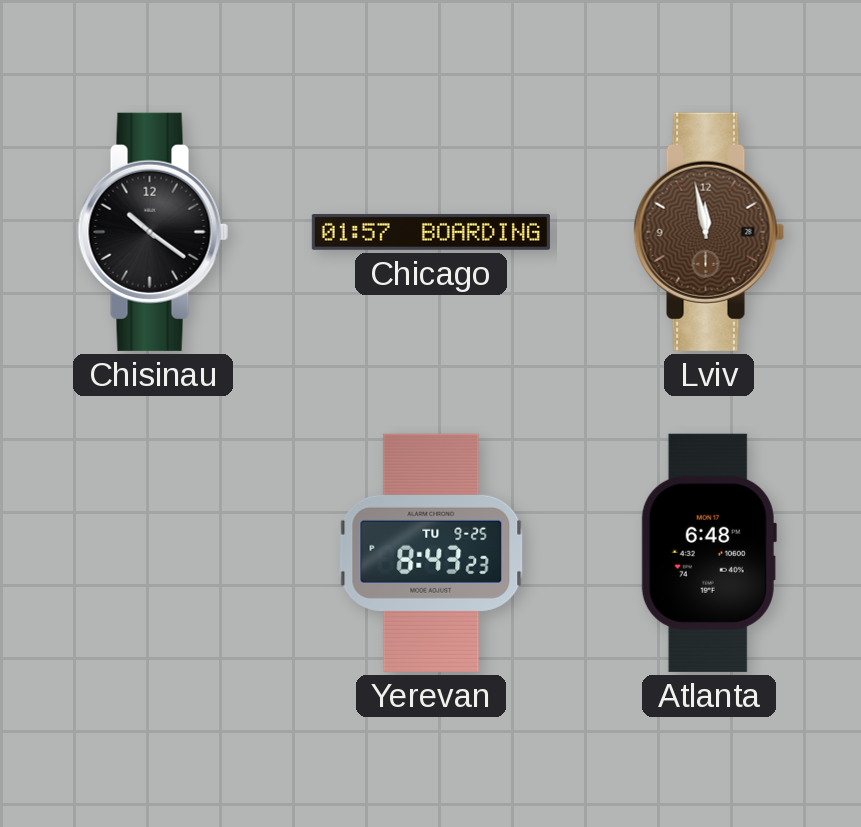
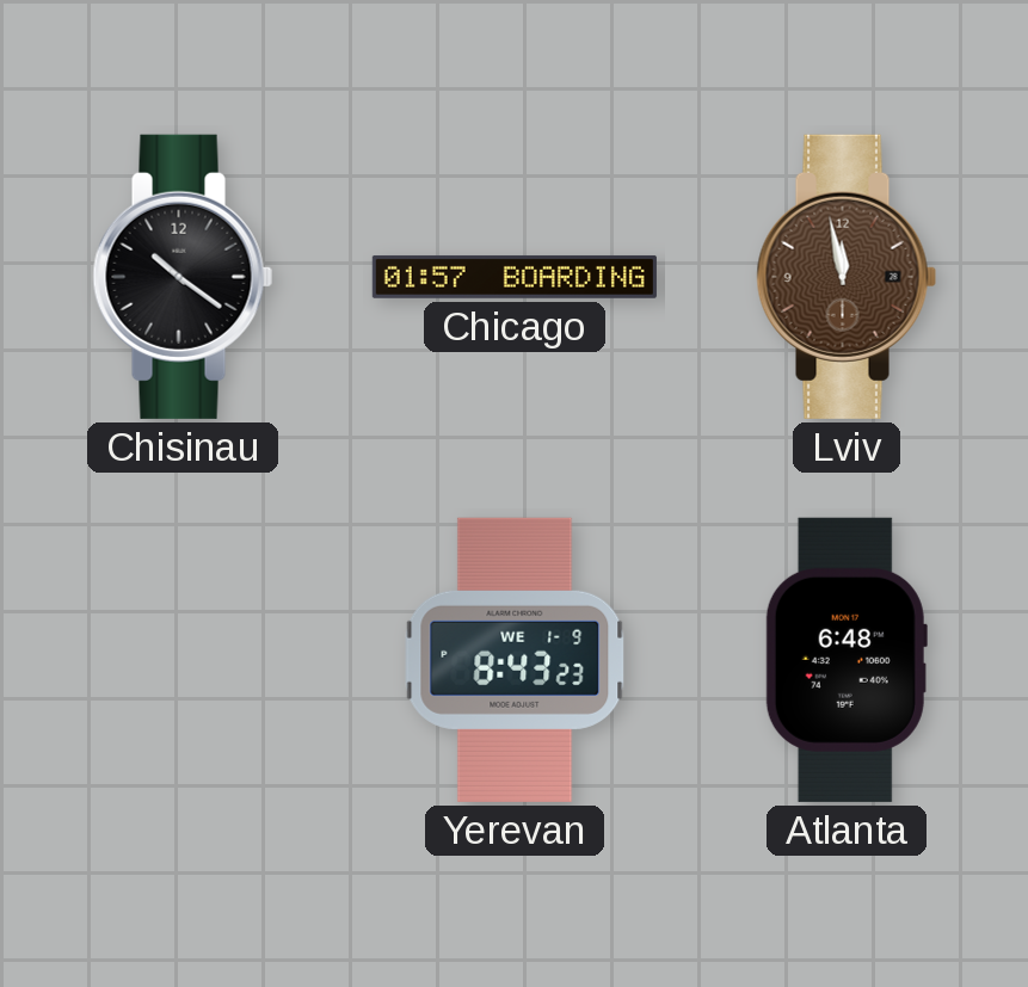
Yerevan date: TU 9-25 -> WE 1-9 (515, 660)
